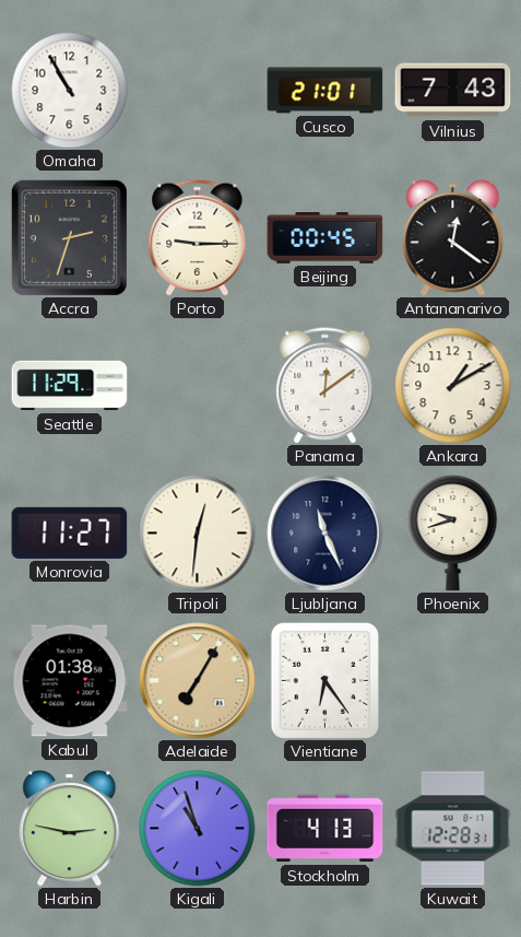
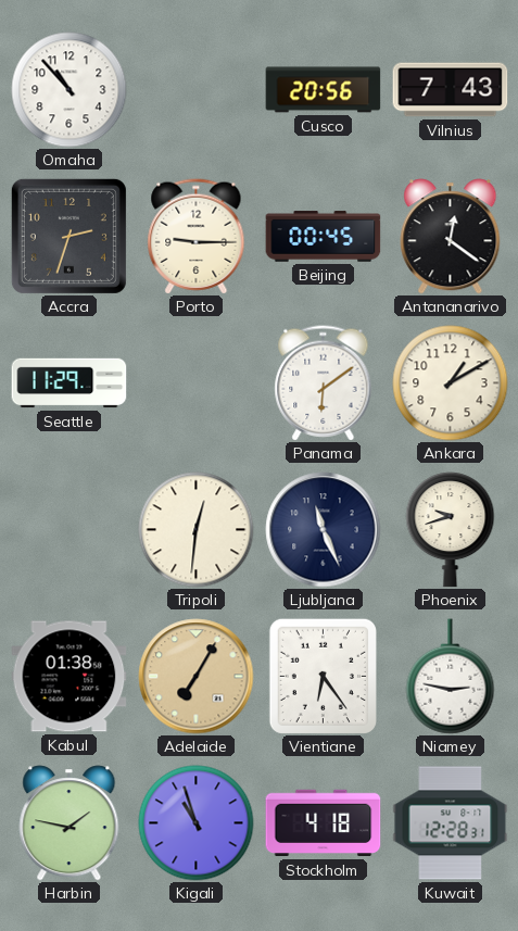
Omaha: 10:55 -> 10:53 (70, 90)
Cusco: 21:01 -> 20:56 (324, 90)
Panama: 12:09 -> 6:09 (324, 383)
Monrovia: 11:27 -> none (70, 532)
Niamey: none -> 2:47 (451, 677)
Harbin: 2:47 -> 1:47 (70, 823)
Stockholm: 4:13 -> 4:18 (324, 823)
